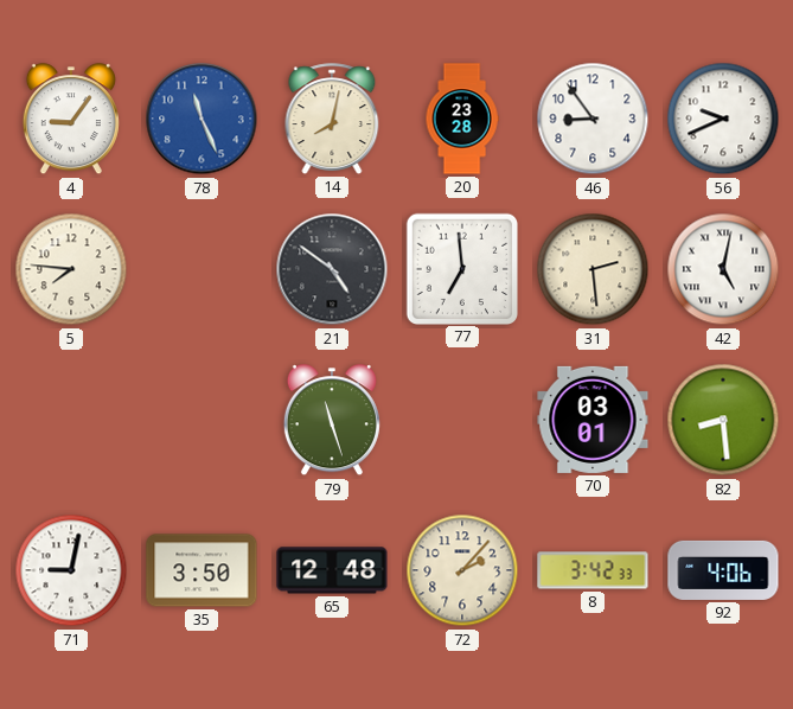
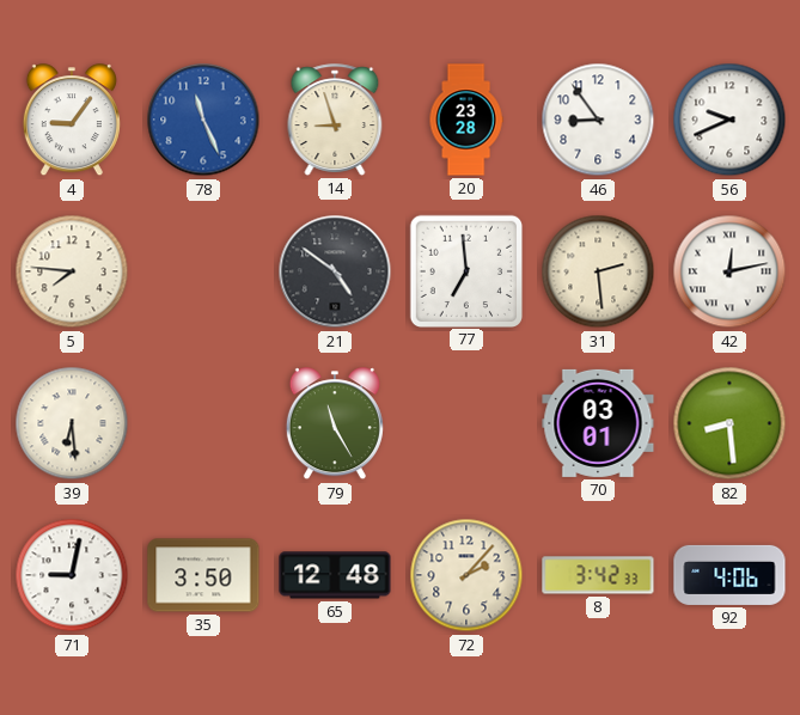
14: 8:02 -> 8:57 (335, 120)
42: 5:02 -> 12:13 (729, 271)
39: none -> 6:29 (72, 423)
79: 11:27 -> 11:25 (335, 424)
